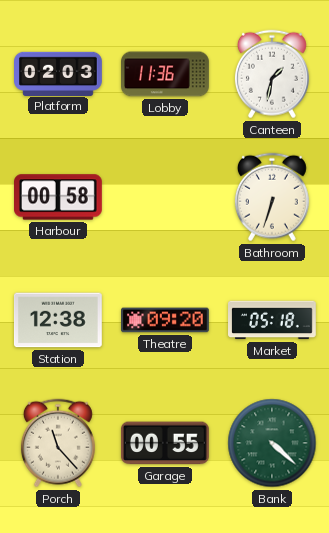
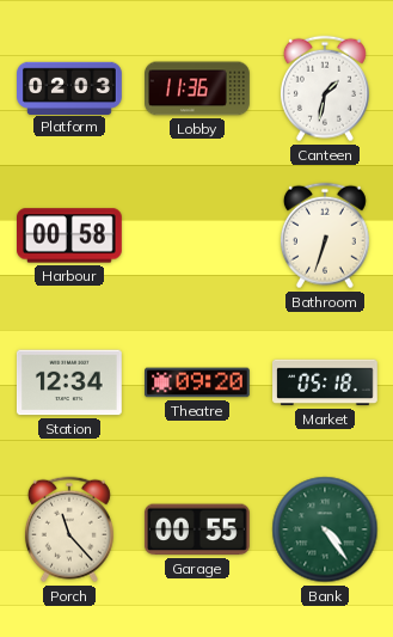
Station: 12:38 -> 12:34 (69, 382)
Bank: 4:22 -> 4:24 (325, 529)
